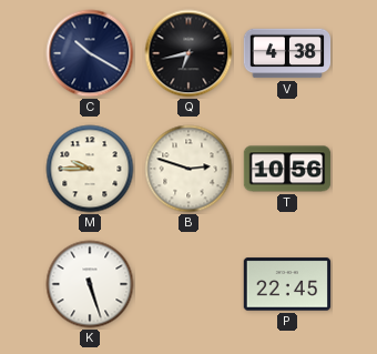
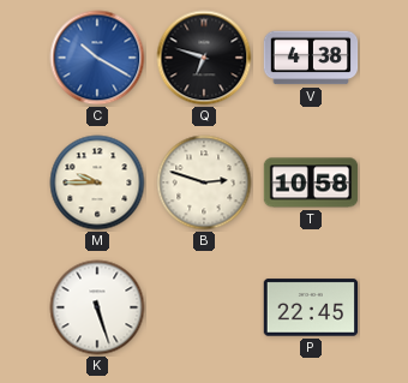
C dial: navy -> blue (97, 58)
Q: 6:43 -> 6:48 (204, 58)
T: 10:56 -> 10:58 (311, 182)
